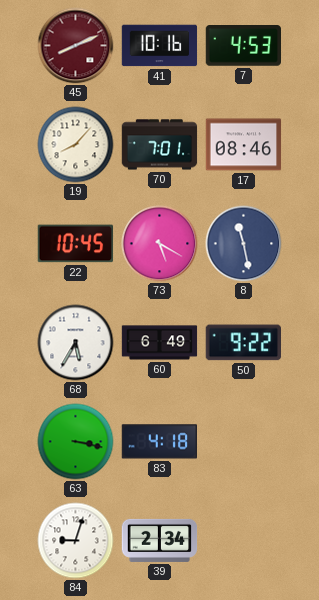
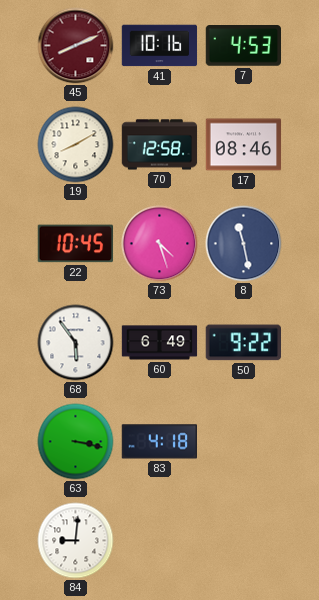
19: 8:07 -> 8:10 (76, 145)
70: 7:01 -> 12:58 (160, 145)
73: 5:20 -> 4:27 (160, 244)
68: 5:35 -> 5:54 (76, 343)
84: 9:03 -> 9:01 (76, 541)
39: 2:34 -> none (160, 540)
